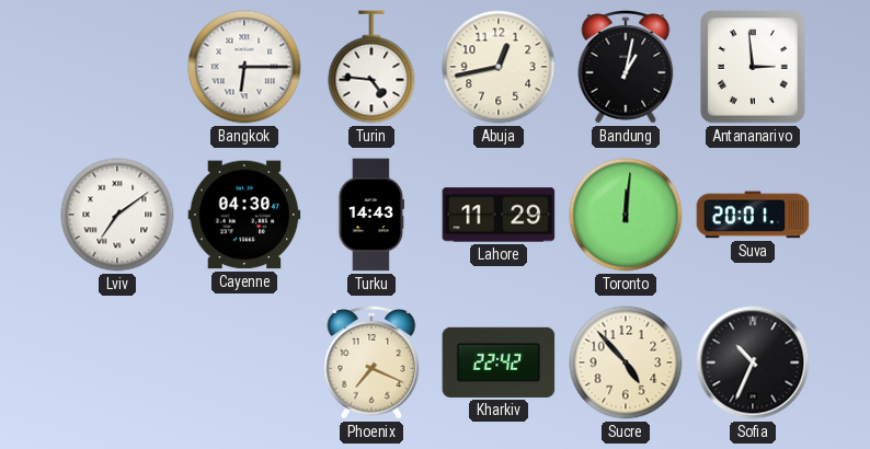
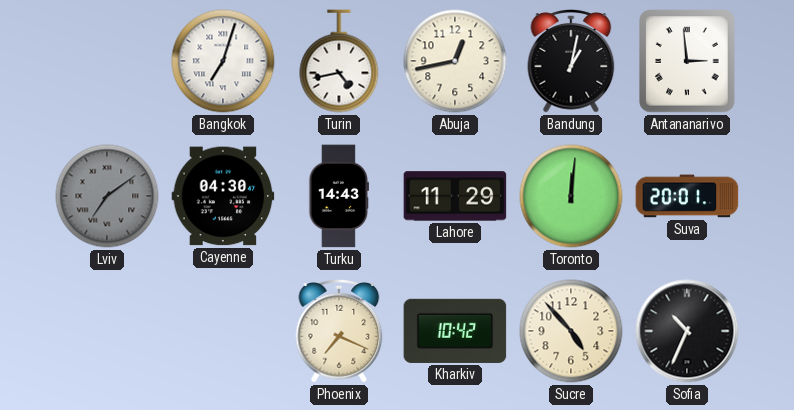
Bangkok: 6:15 -> 7:03 (223, 61)
Turin: 4:46 -> 4:43 (339, 61)
Lviv dial: white -> grey (107, 196)
Kharkiv: 22:42 -> 10:42 (455, 331)
